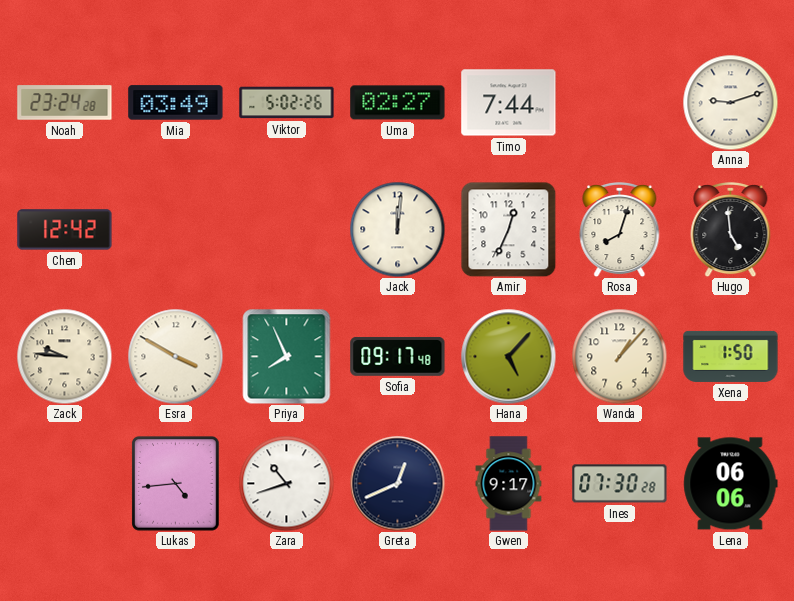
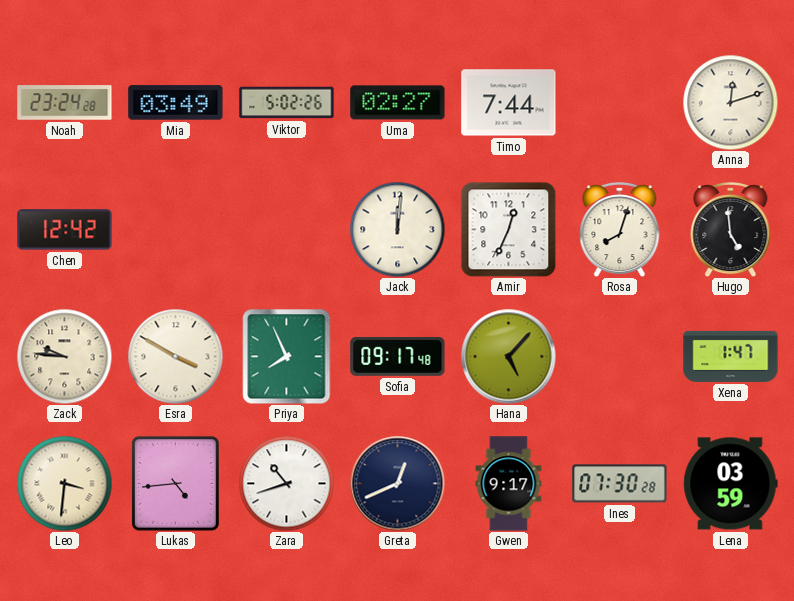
Anna: 9:12 -> 12:12 (730, 102)
Wanda: 1:07 -> none (619, 356)
Xena: 1:50 -> 1:47 (731, 356)
Leo: none -> 3:31 (64, 483)
Lena: 06:06 -> 03:59 (731, 484)
